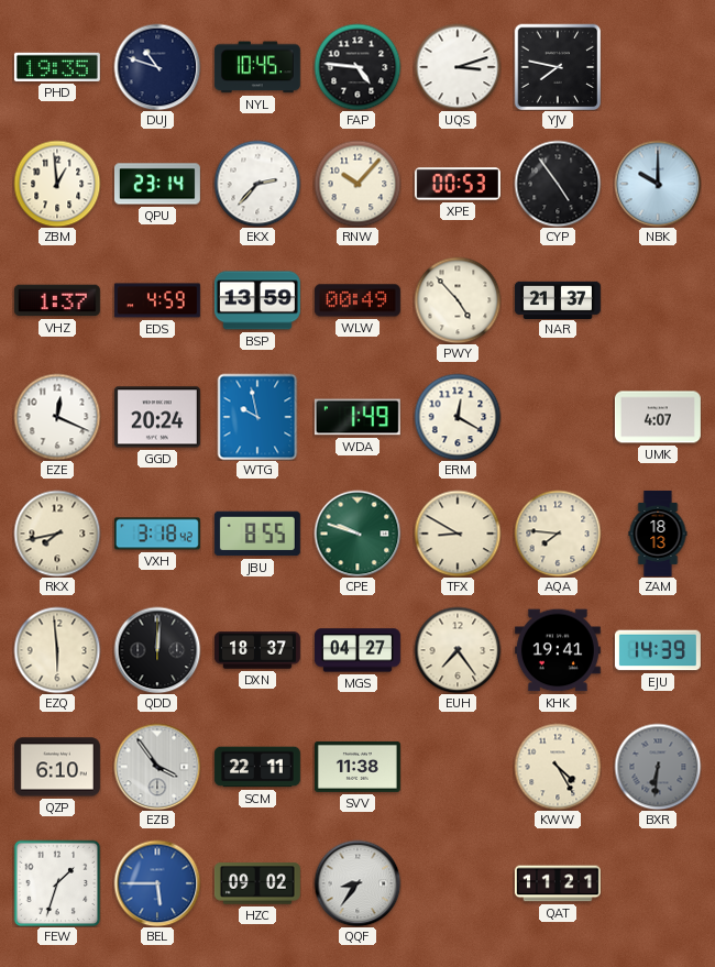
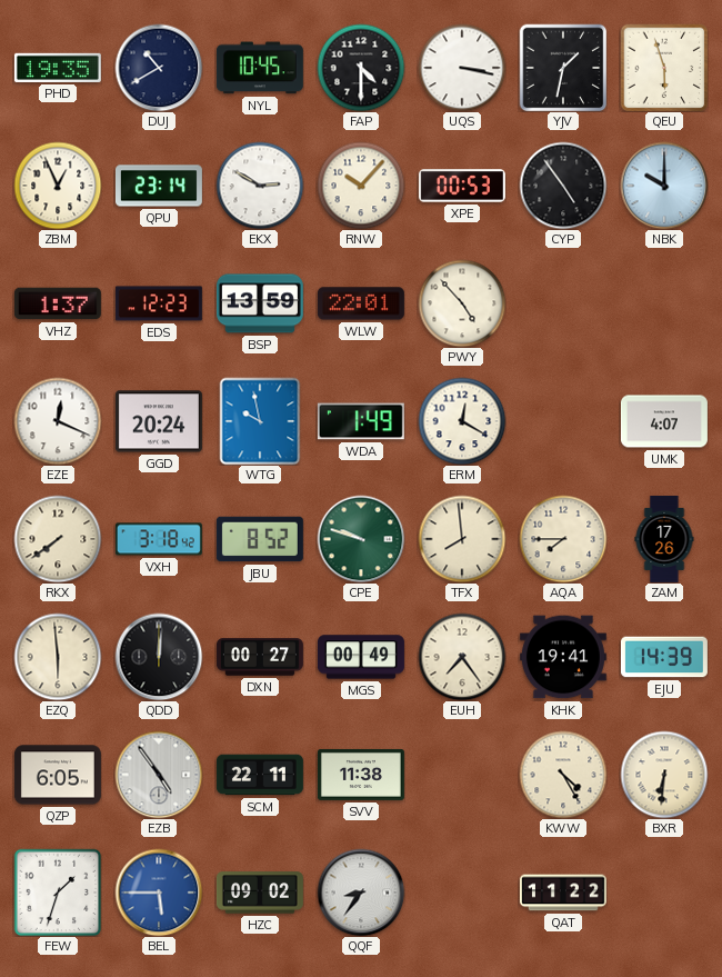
DUJ: 10:48 -> 10:40 (159, 68)
FAP: 4:46 -> 4:30 (361, 68)
UQS: 3:12 -> 3:17 (462, 68)
YJV: 7:47 -> 1:32 (563, 68)
QEU: none -> 5:57 (664, 68)
ZBM: 12:59 -> 12:56 (58, 186)
EKX: 2:37 -> 2:50 (260, 186)
EDS: 4:59 -> 12:23 (159, 303)
WLW: 00:49 -> 22:01 (361, 303)
NAR: 21:37 -> none (558, 299)
RKX: 7:43 -> 7:39 (58, 539)
JBU: 8:55 -> 8:52 (260, 539)
TFX: 8:50 -> 7:59 (462, 539)
AQA: 7:46 -> 7:45 (563, 539)
ZAM: 18:13 -> 17:26 (664, 539)
DXN: 18:37 -> 00:27 (260, 657)
MGS: 04:27 -> 00:49 (361, 657)
QZP: 6:10 -> 6:05 (58, 775)
EZB: 3:54 -> 4:54 (159, 775)
BXR dial: grey -> cream (664, 775)
QAT: 11:21 -> 11:22 (563, 893)
